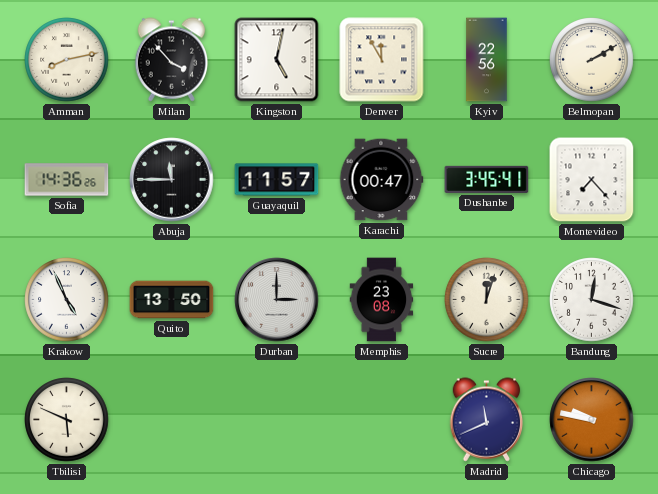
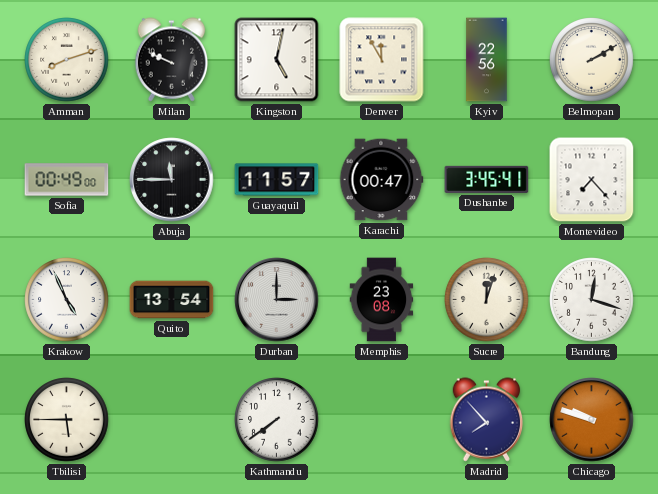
Amman: 8:13 -> 8:12 (67, 60)
Milan: 3:53 -> 9:49 (172, 60)
Sofia: 14:36 -> 00:49 (67, 180)
Quito: 13:50 -> 13:54 (172, 300)
Tbilisi: 5:49 -> 5:45 (67, 420)
Kathmandu: none -> 7:39 (277, 420)
Madrid: 11:41 -> 7:53 (487, 420)
Chicago: 9:47 -> 9:48 (592, 420)
